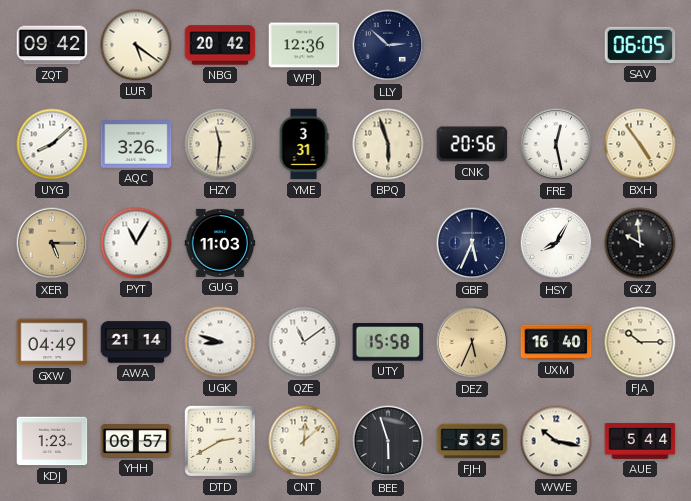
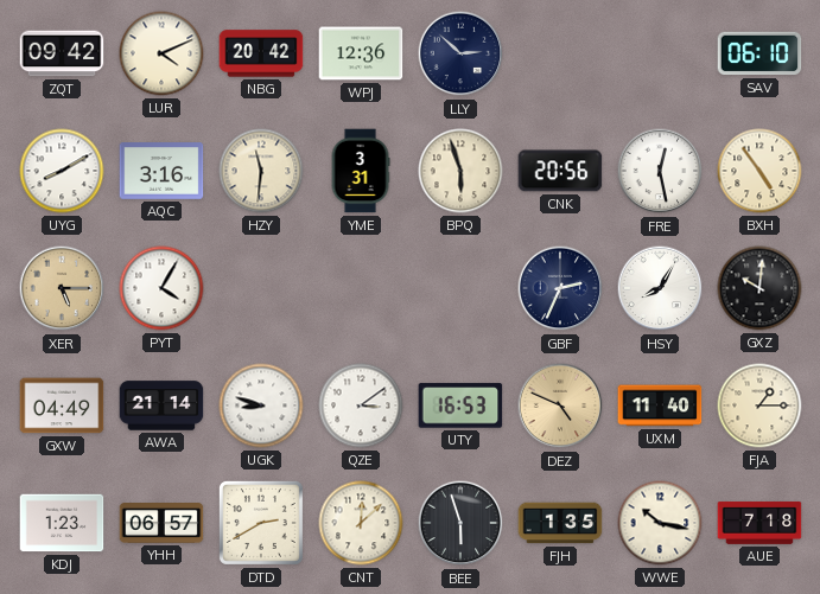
LUR: 5:21 -> 4:11 (161, 53)
SAV: 06:05 -> 06:10 (759, 53)
UYG: 8:08 -> 8:10 (62, 171)
AQC: 3:26 -> 3:16 (161, 171)
PYT: 11:05 -> 4:05 (161, 288)
GUG: 11:03 -> none (220, 243)
GBF: 5:34 -> 2:34 (560, 288)
GXZ: 9:59 -> 10:01 (759, 288)
QZE: 11:09 -> 3:09 (361, 405)
UTY: 15:58 -> 16:53 (460, 405)
DEZ: 5:34 -> 4:49 (560, 405)
UXM: 16:40 -> 11:40 (660, 405)
FJA: 10:15 -> 1:15 (759, 405)
FJH: 5:35 -> 1:35 (560, 523)
AUE: 5:44 -> 7:18 (759, 524)
